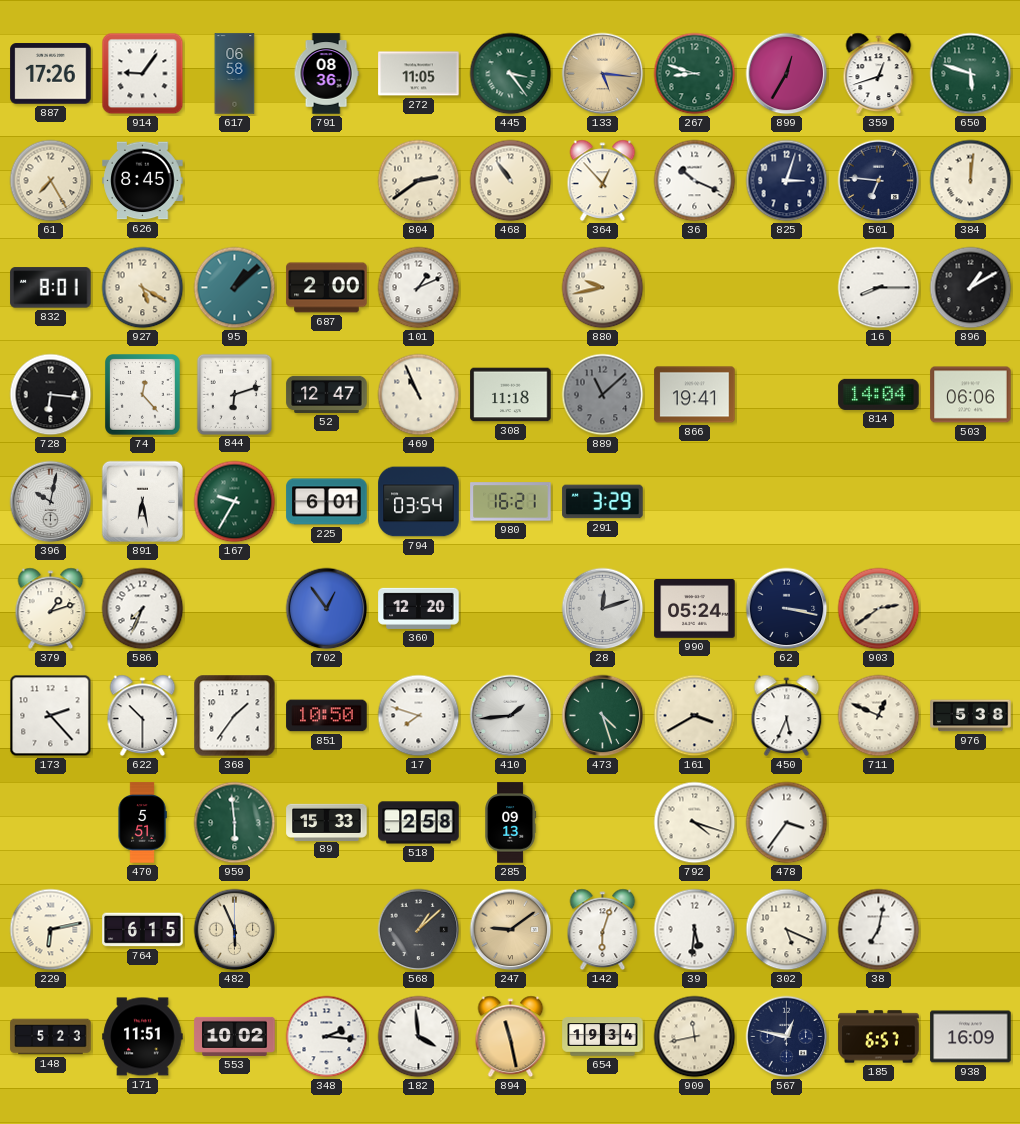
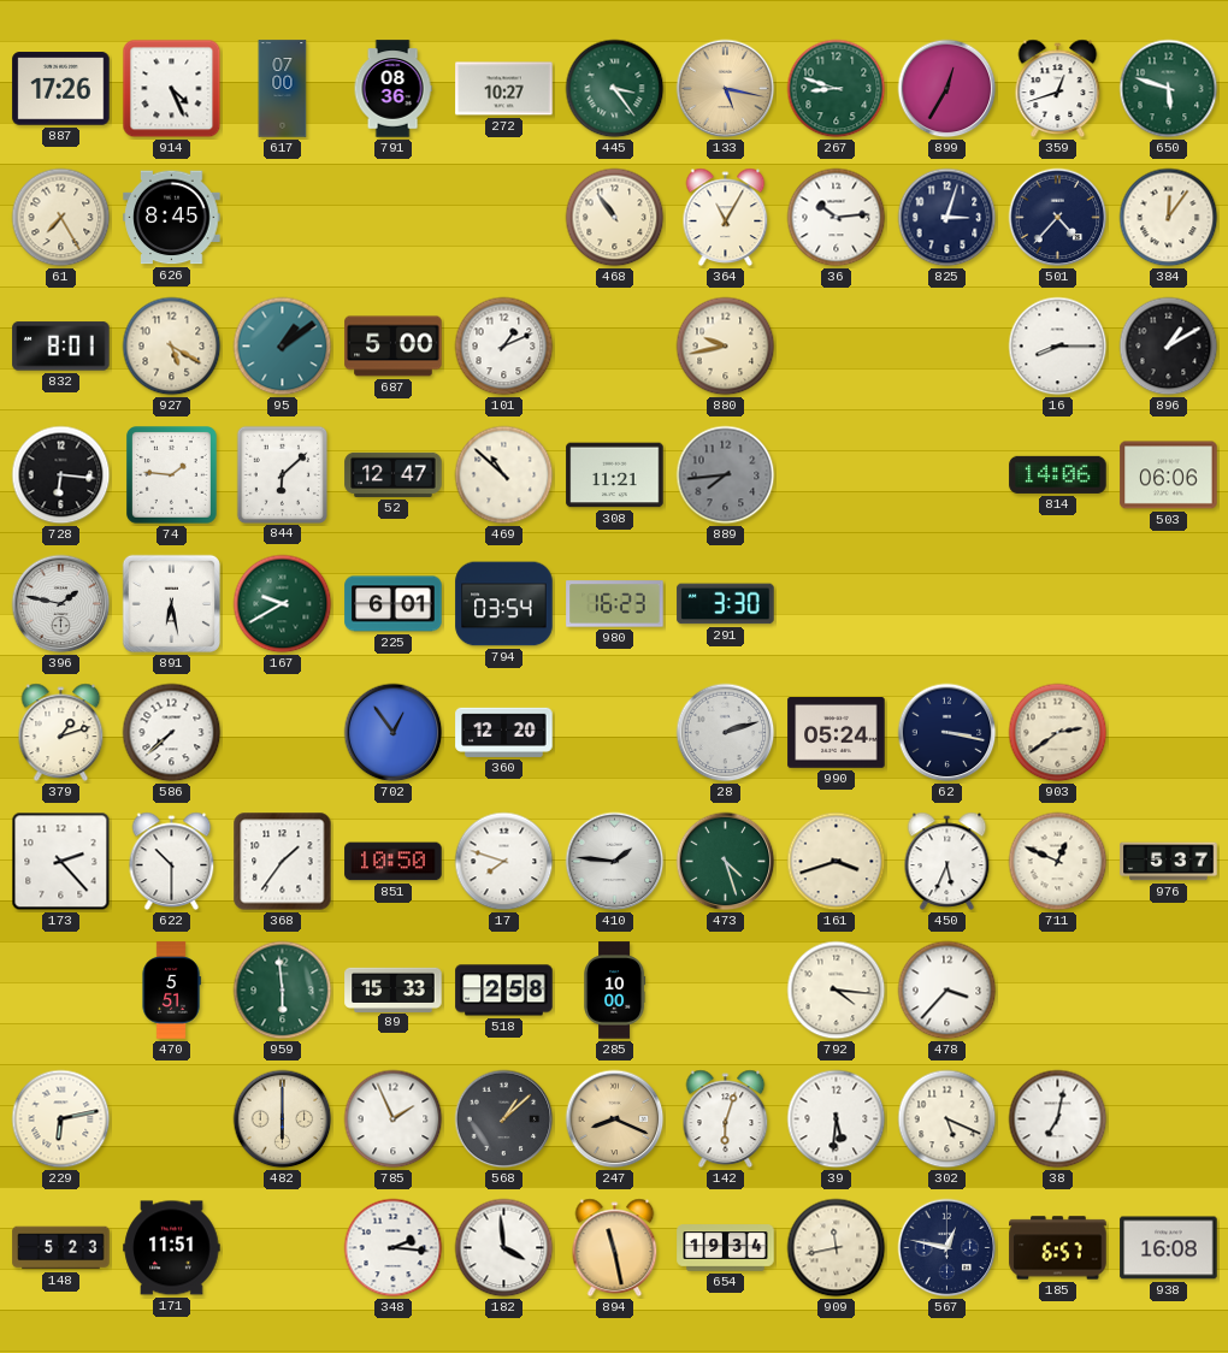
914: 9:06 -> 4:26 (172, 89)
617: 06:58 -> 07:00 (283, 89)
272: 11:05 -> 10:27 (504, 89)
133: 5:16 -> 5:17 (726, 89)
804: 2:39 -> none (419, 181)
364: 12:53 -> 11:05 (726, 218)
36: 10:19 -> 10:14 (837, 218)
501: 6:46 -> 4:37 (1058, 218)
384: 12:01 -> 12:06 (1169, 218)
95: 1:08 -> 1:09 (283, 347)
687: 2:00 -> 5:00 (394, 347)
74: 12:23 -> 1:46 (172, 475)
844: 6:12 -> 6:08 (282, 474)
469: 10:56 -> 10:52 (504, 475)
308: 11:18 -> 11:21 (615, 475)
889: 11:08 -> 7:44 (726, 475)
866: 19:41 -> none (695, 395)
814: 14:04 -> 14:06 (1058, 474)
396: 10:02 -> 1:47 (61, 604)
167: 9:35 -> 9:40 (283, 604)
980: 16:21 -> 16:23 (615, 604)
291: 3:29 -> 3:30 (726, 604)
586: 7:34 -> 7:38 (172, 733)
28: 12:12 -> 2:12 (726, 733)
410: 1:44 -> 1:46 (615, 862)
161: 3:40 -> 3:42 (837, 862)
976: 5:38 -> 5:37 (1169, 862)
285: 09:13 -> 10:00 (615, 991)
792: 4:18 -> 4:16 (837, 991)
478: 3:36 -> 3:37 (947, 991)
764: 6:15 -> none (143, 930)
482: 5:56 -> 6:00 (283, 1119)
785: none -> 1:56 (394, 1119)
247: 9:09 -> 8:19 (615, 1119)
553: 10:02 -> none (235, 1036)
938: 16:09 -> 16:08 (1169, 1248)
